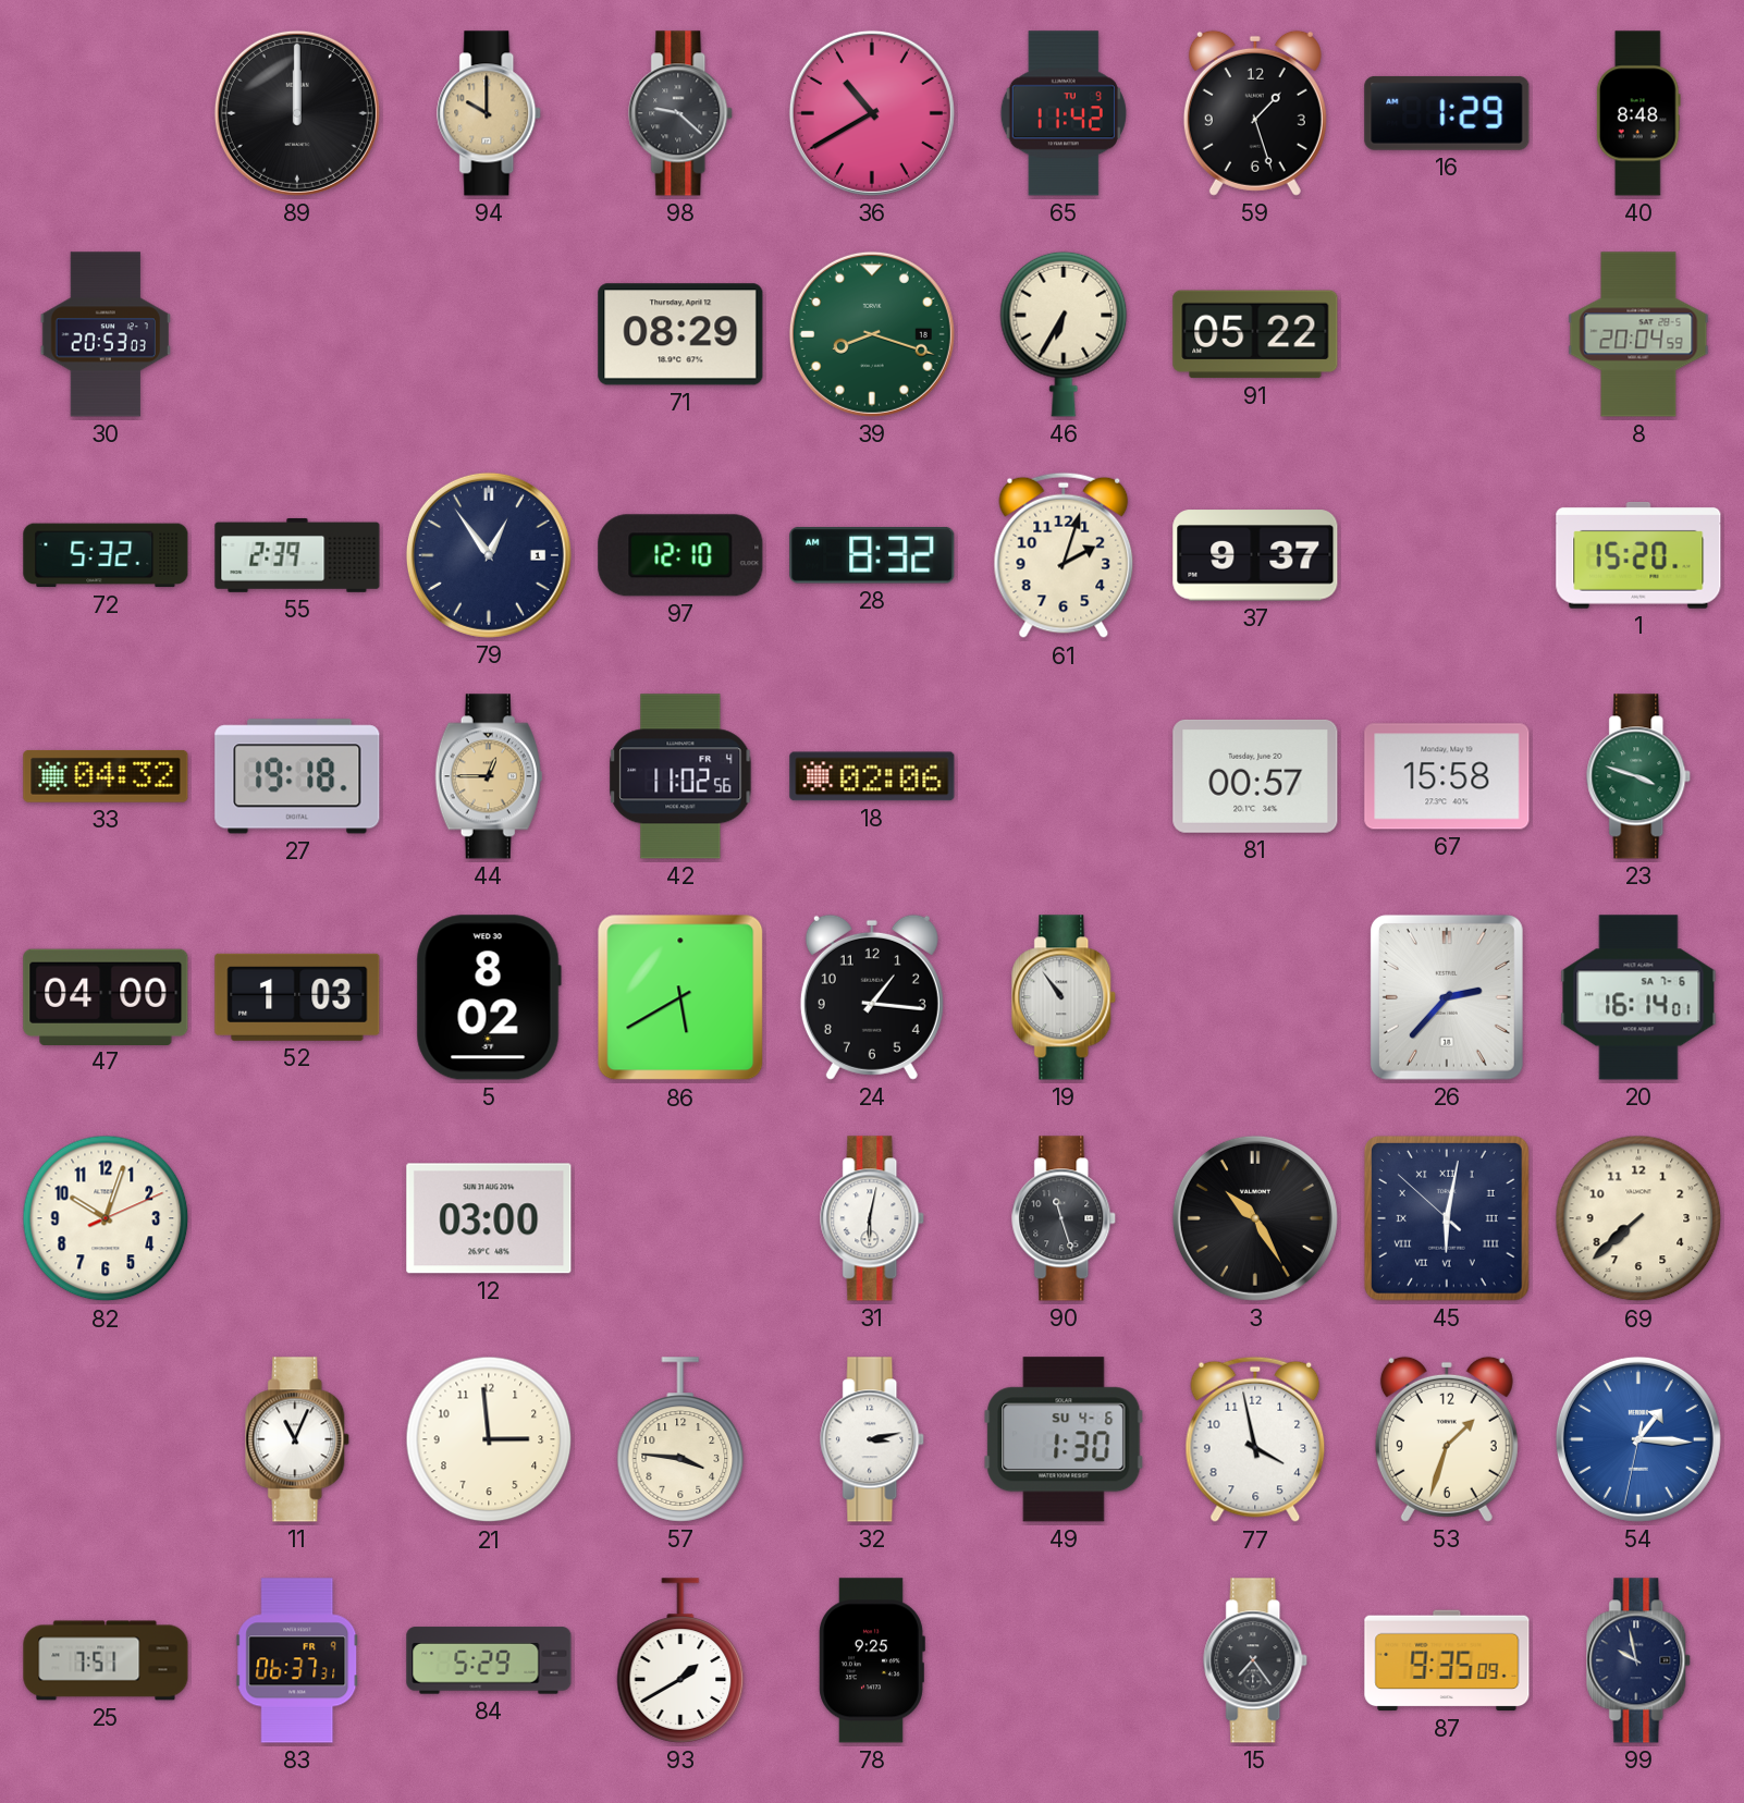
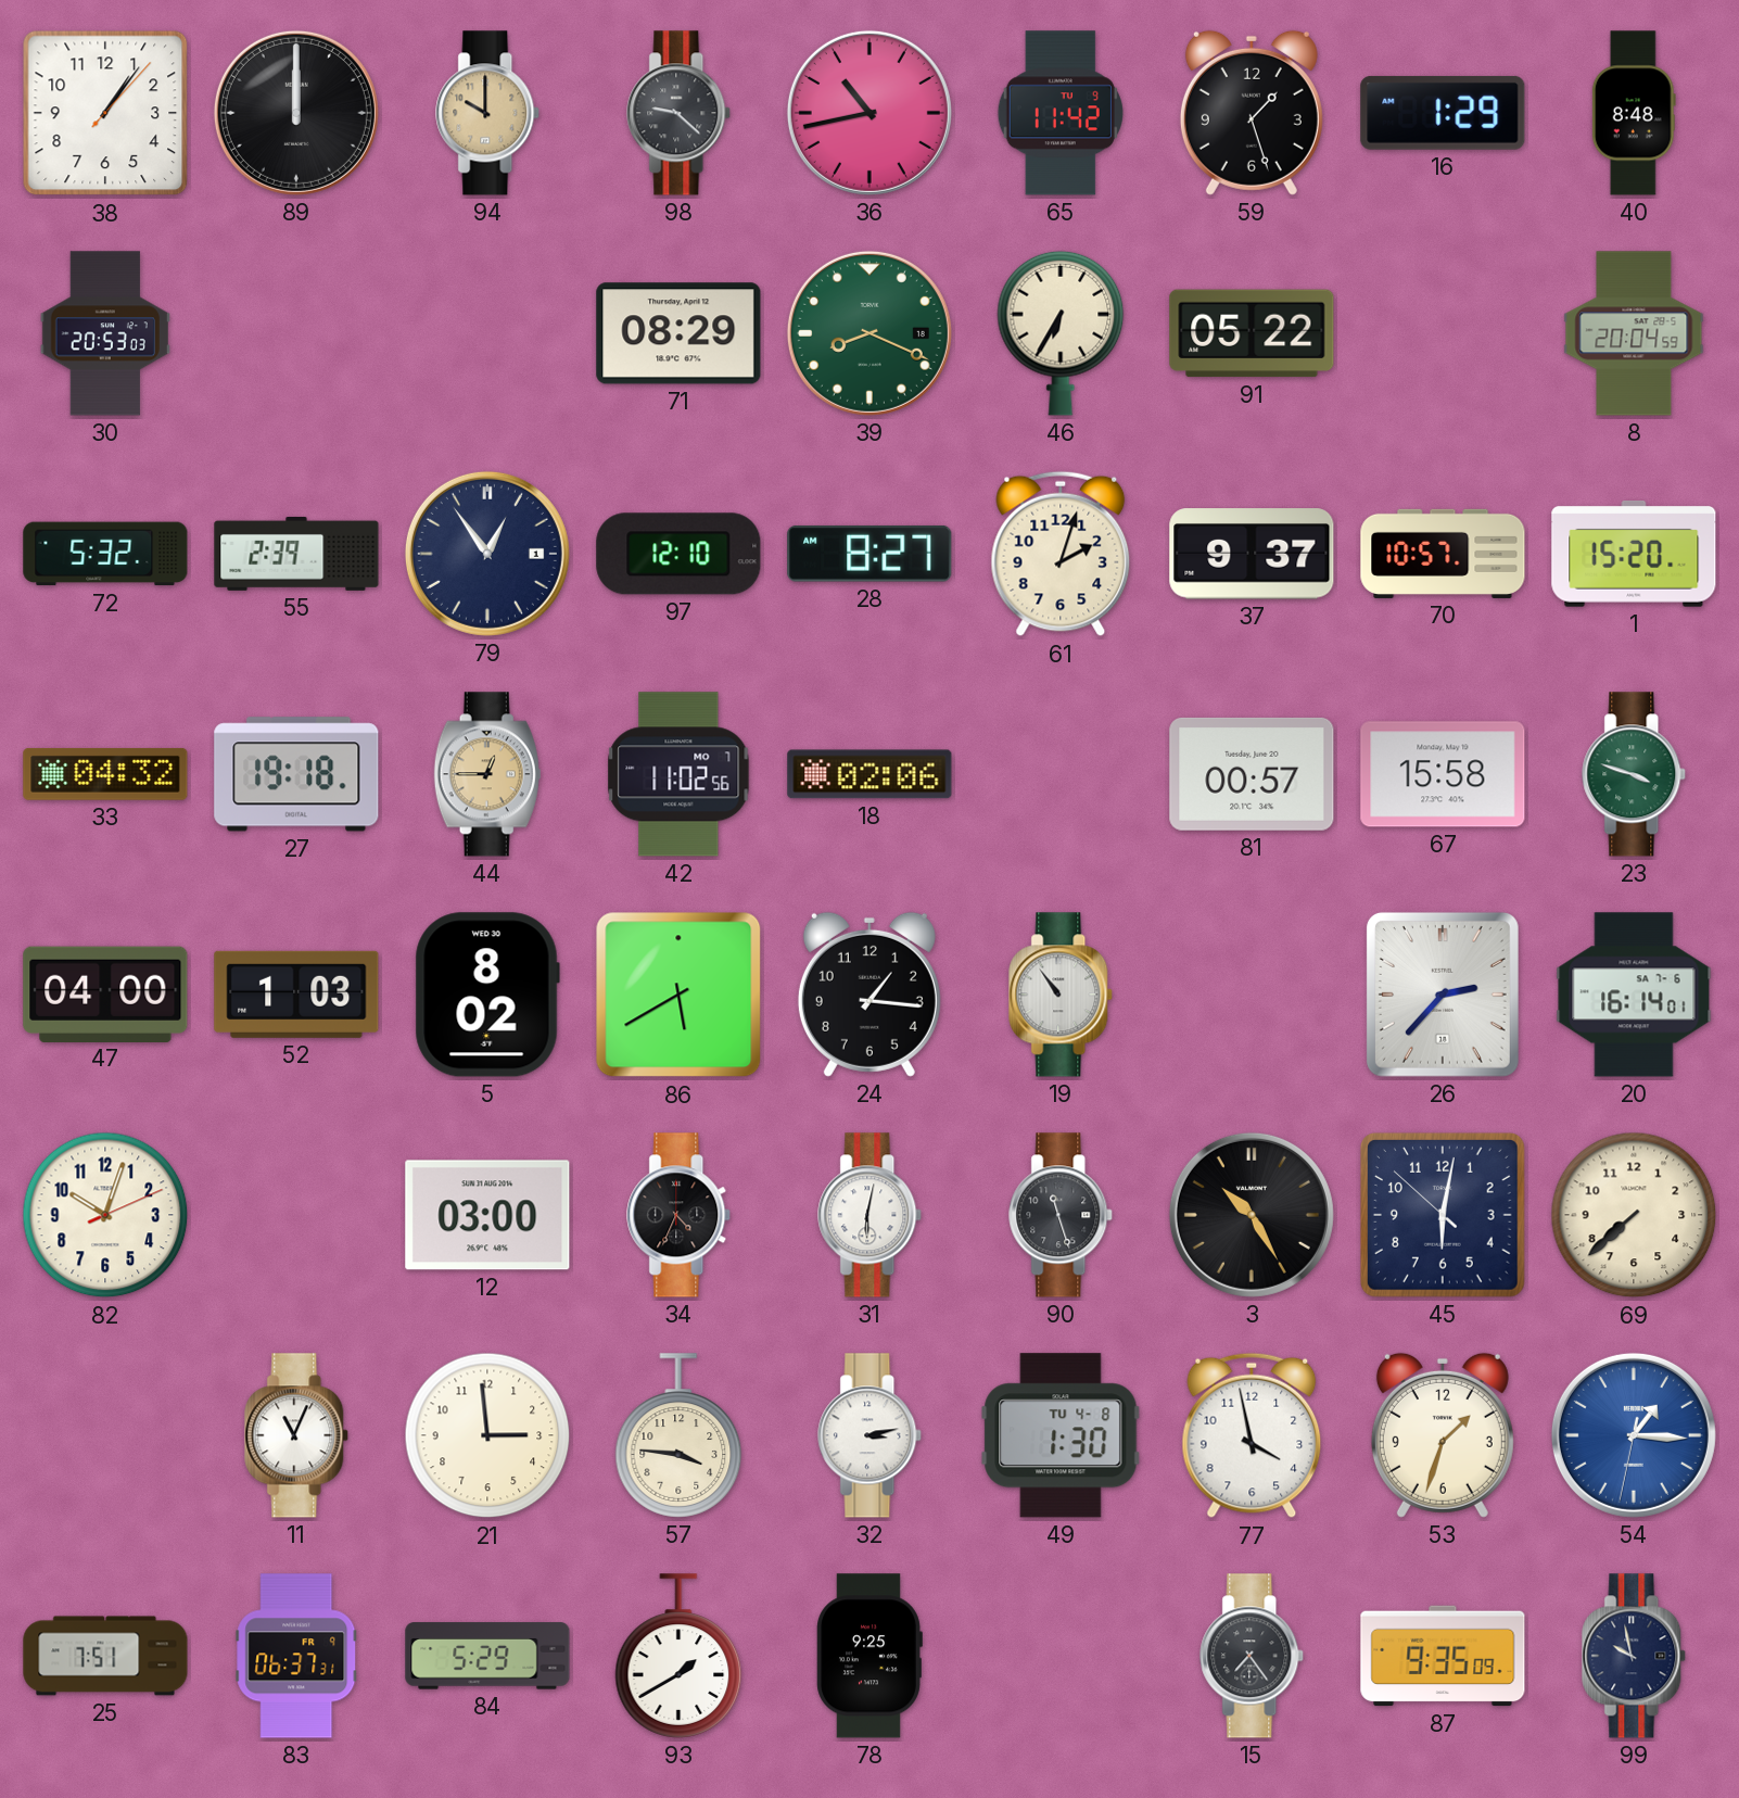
38: none -> 1:06 (105, 113)
36: 10:40 -> 10:43 (870, 113)
39: 8:18 -> 8:19 (870, 333)
28: 8:32 -> 8:27 (870, 554)
70: none -> 10:57 (1443, 554)
42 date: FR 4 -> MO 7 (678, 774)
34: none -> 4:34 (680, 1215)
45 numerals: Roman -> Arabic (1443, 1215)
49 date: SU 4-6 -> TU 4-8 (1061, 1435)
